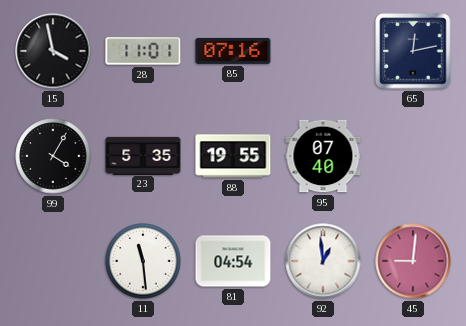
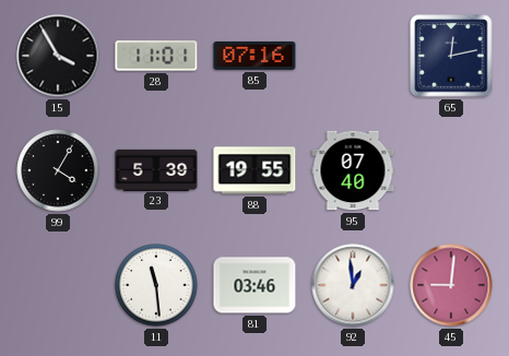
15: 3:58 -> 3:55 (58, 56)
23: 5:35 -> 5:39 (156, 169)
81: 04:54 -> 03:46 (254, 285)
